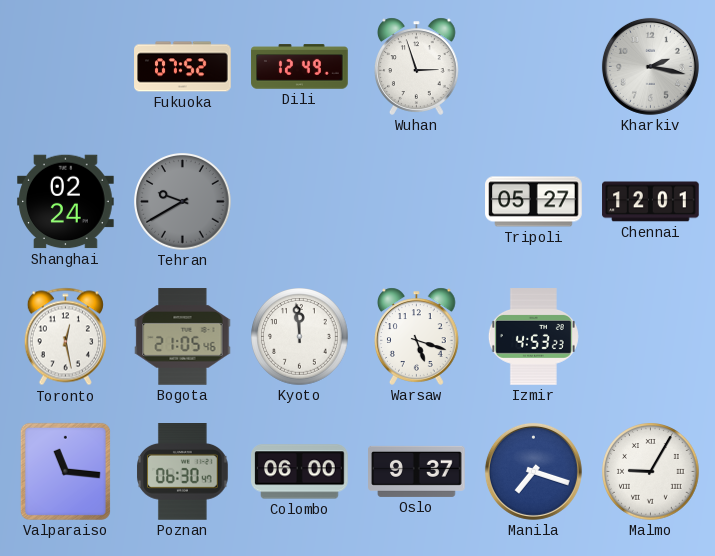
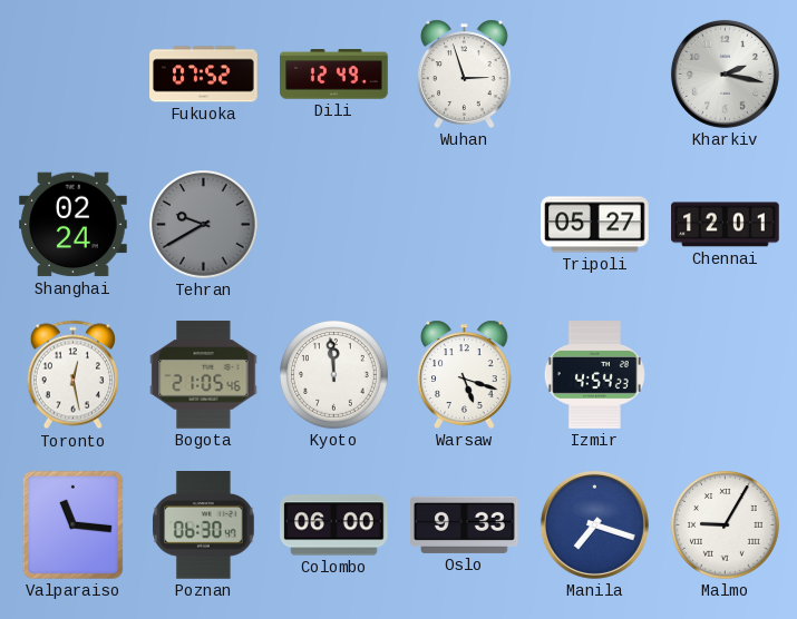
Izmir: 4:53 -> 4:54 (594, 375)
Oslo: 9:37 -> 9:33 (465, 524)
